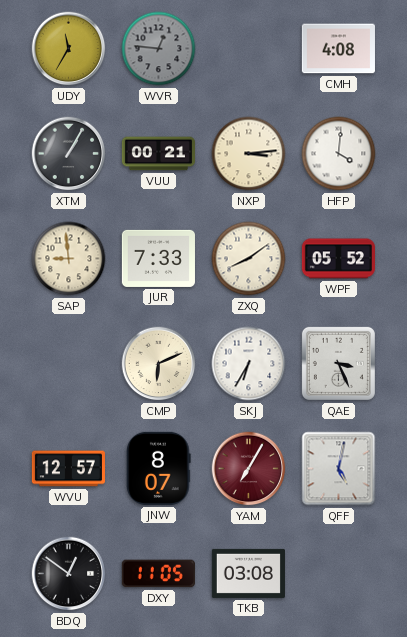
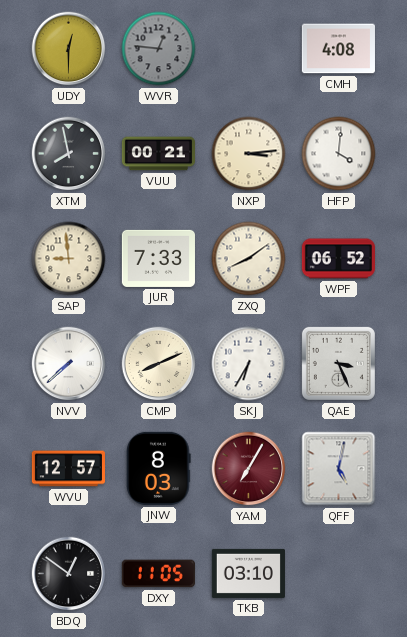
UDY: 11:35 -> 12:30 (69, 49)
XTM: 1:05 -> 7:58 (69, 154)
WPF: 05:52 -> 06:52 (338, 259)
NVV: none -> 7:38 (69, 364)
CMP: 6:11 -> 8:11 (159, 364)
JNW: 8:07 -> 8:03 (159, 468)
TKB: 03:08 -> 03:10 (248, 573)
